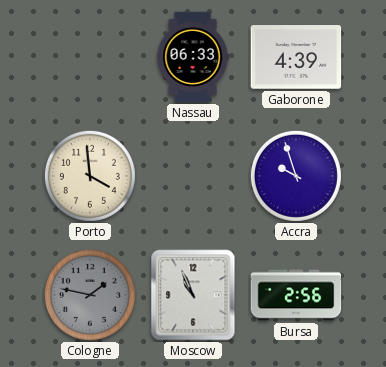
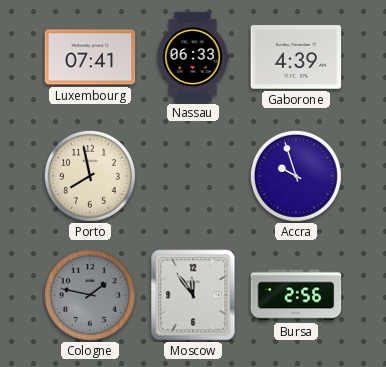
Luxembourg: none -> 07:41 (90, 57)
Porto: 3:59 -> 7:58 (90, 176)
Moscow: 10:56 -> 11:54 (193, 295)
